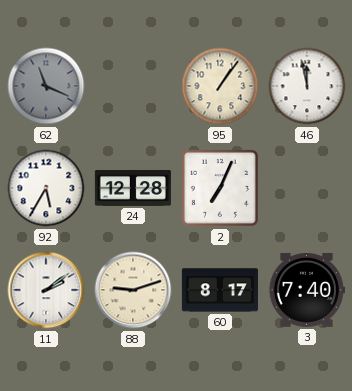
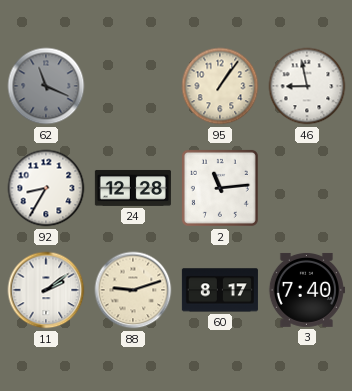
46: 11:58 -> 8:58 (307, 86)
92: 5:35 -> 8:35 (46, 188)
2: 7:04 -> 11:14 (220, 188)
